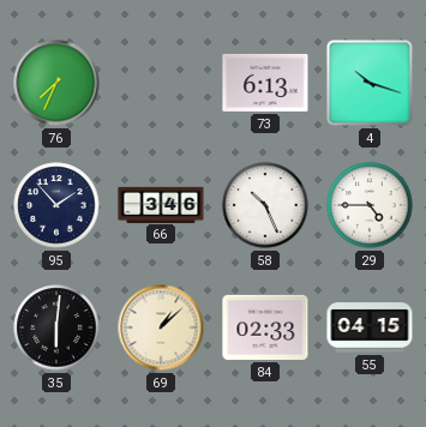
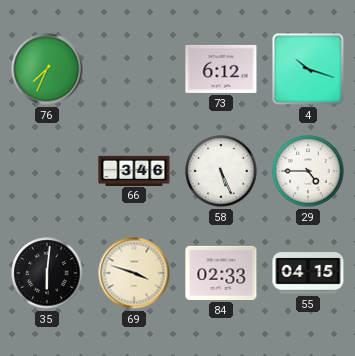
73: 6:13 -> 6:12 (221, 69)
95: 1:53 -> none (56, 205)
58: 10:26 -> 5:26 (221, 171)
69: 1:08 -> 3:48 (134, 273)
